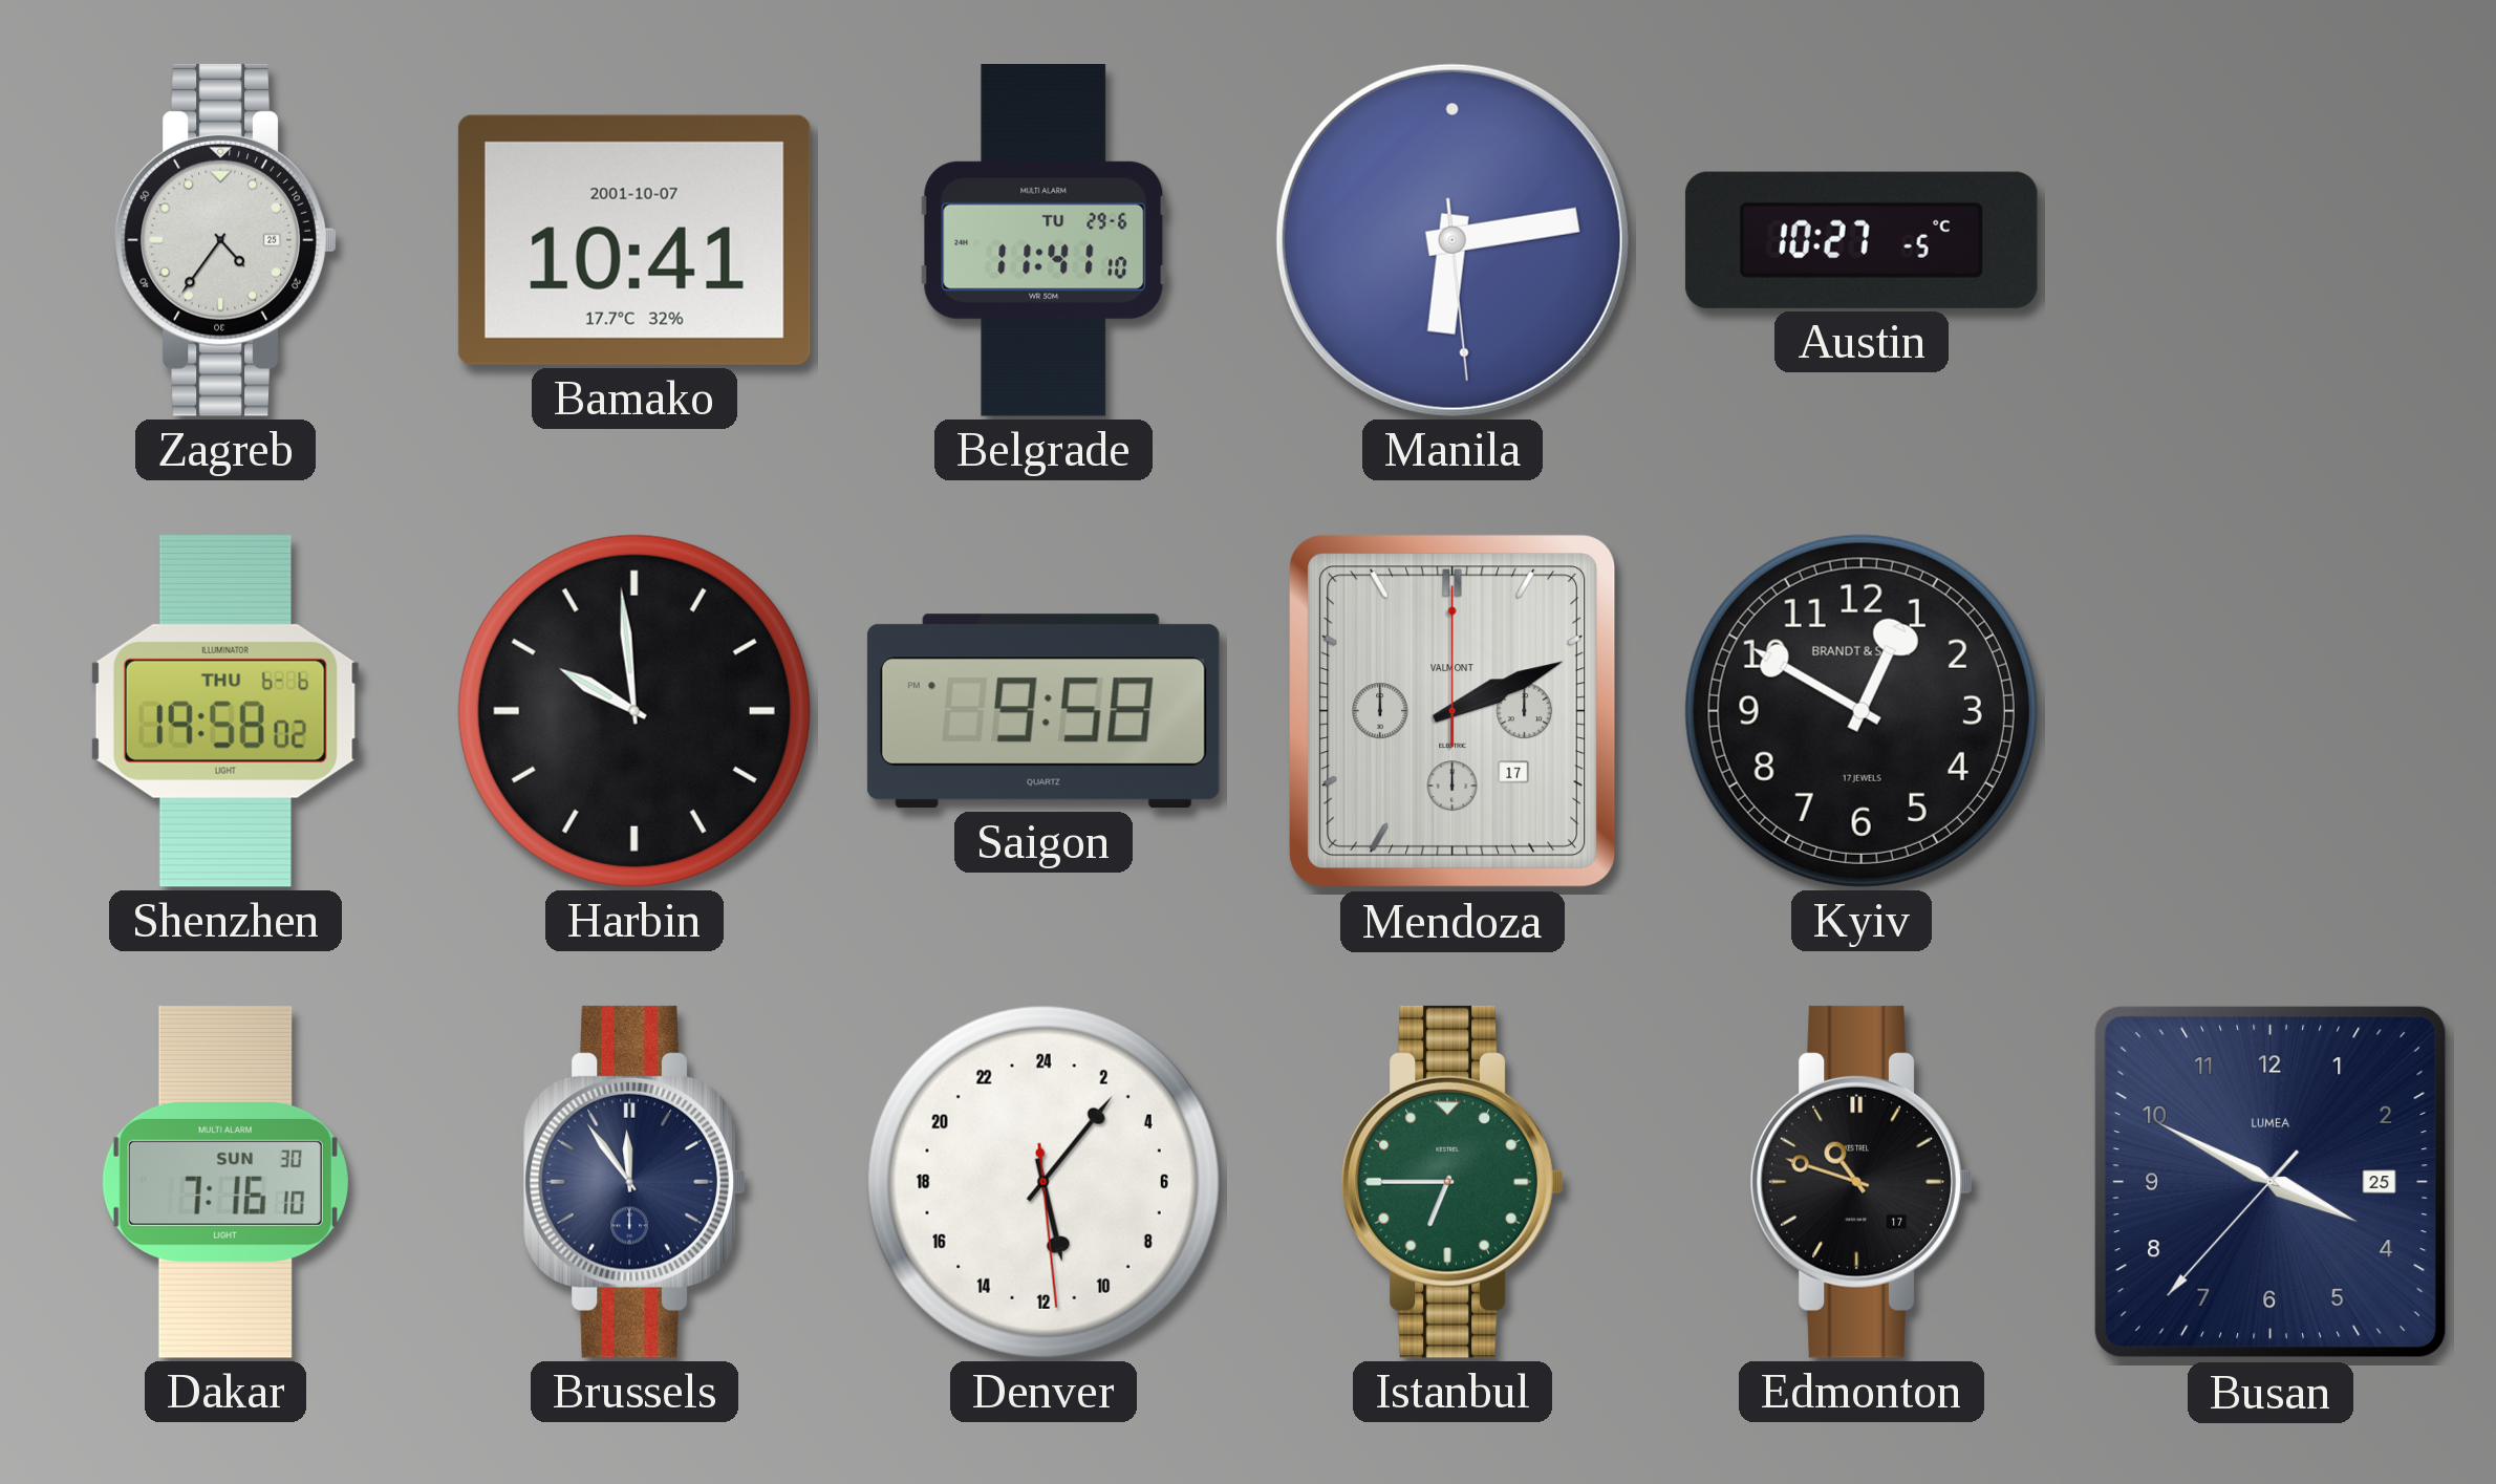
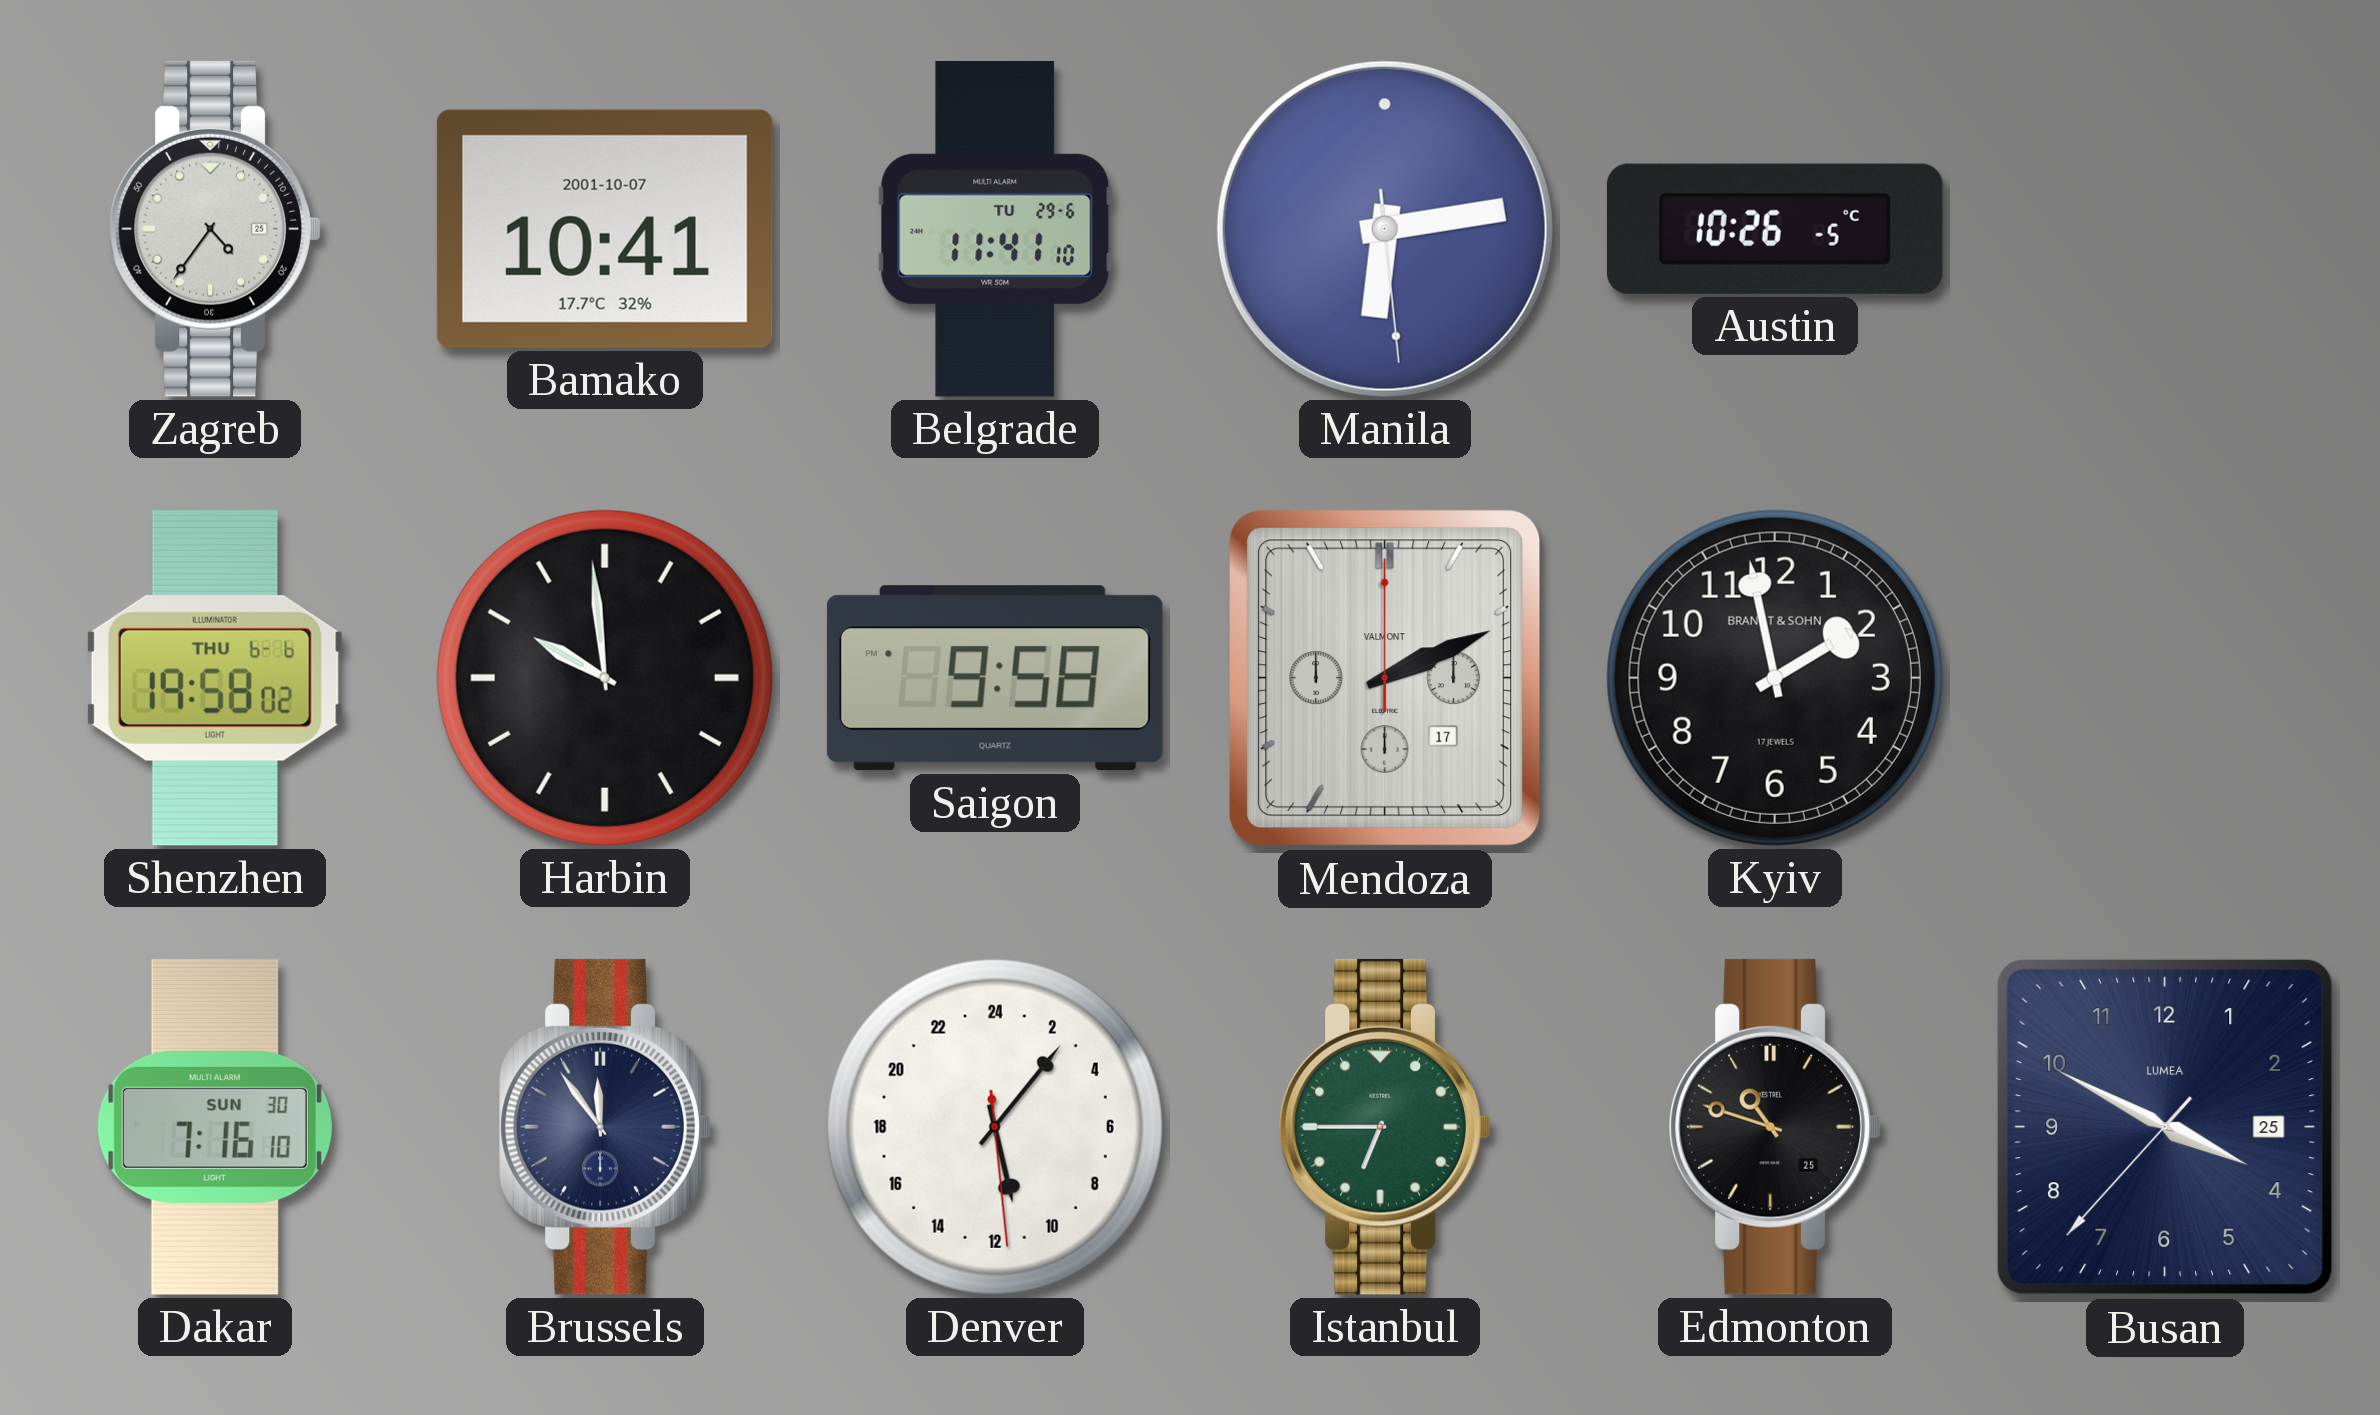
Austin: 10:27 -> 10:26 (1775, 229)
Kyiv: 12:50 -> 1:58 (1775, 678)
Edmonton date: 17 -> 25 (1775, 1127)
